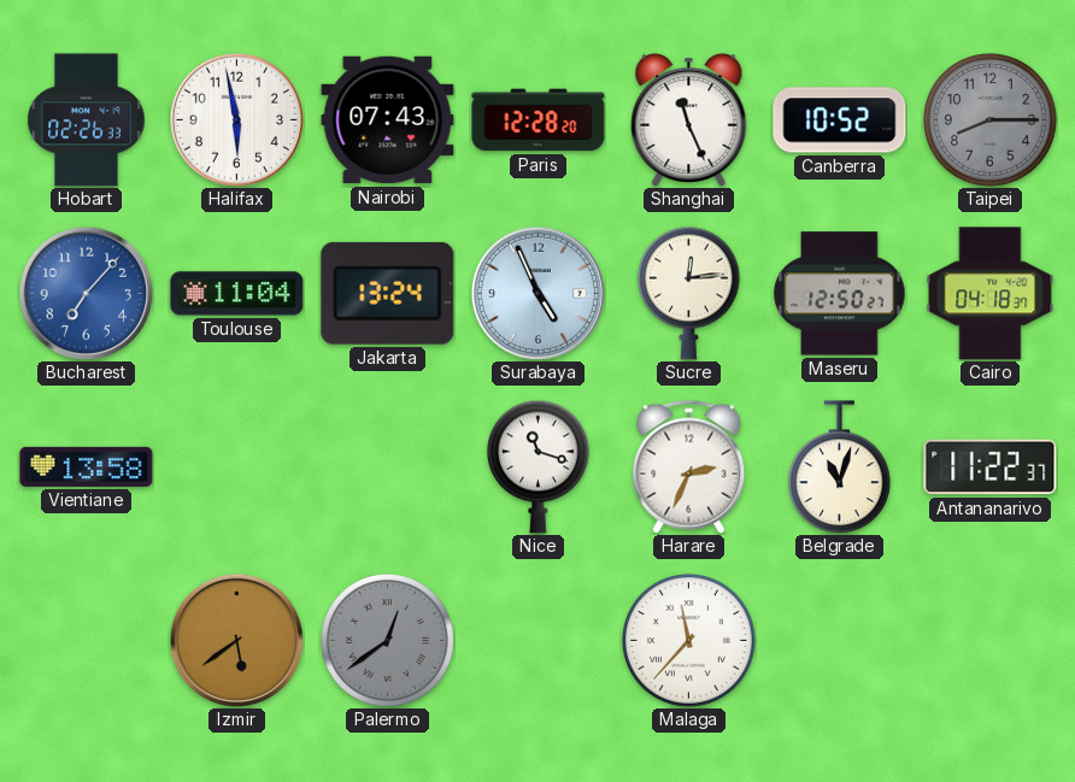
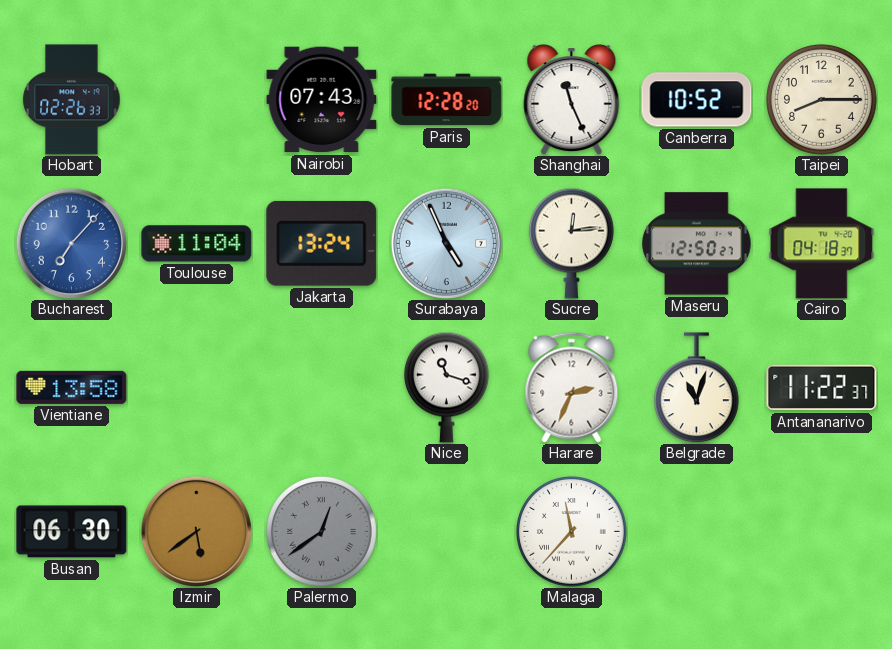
Halifax: 5:58 -> none (236, 119)
Taipei dial: grey -> cream (822, 100)
Busan: none -> 06:30 (72, 532)
